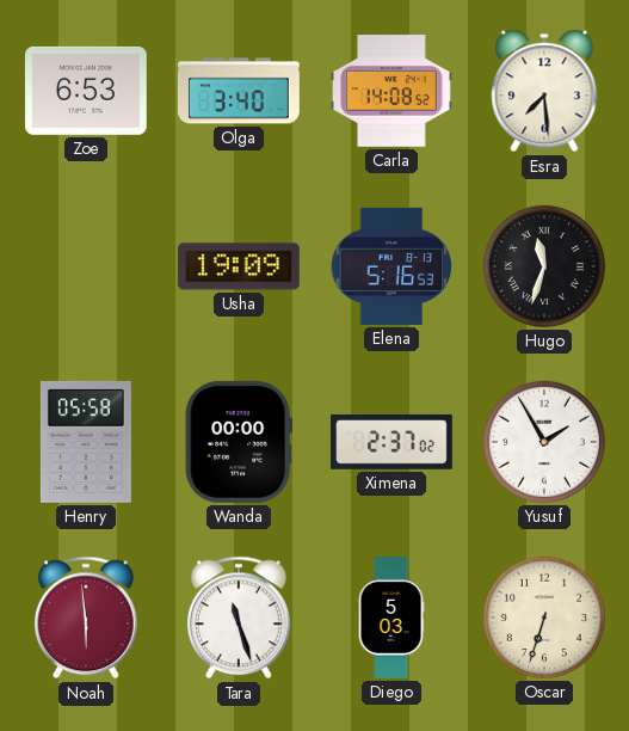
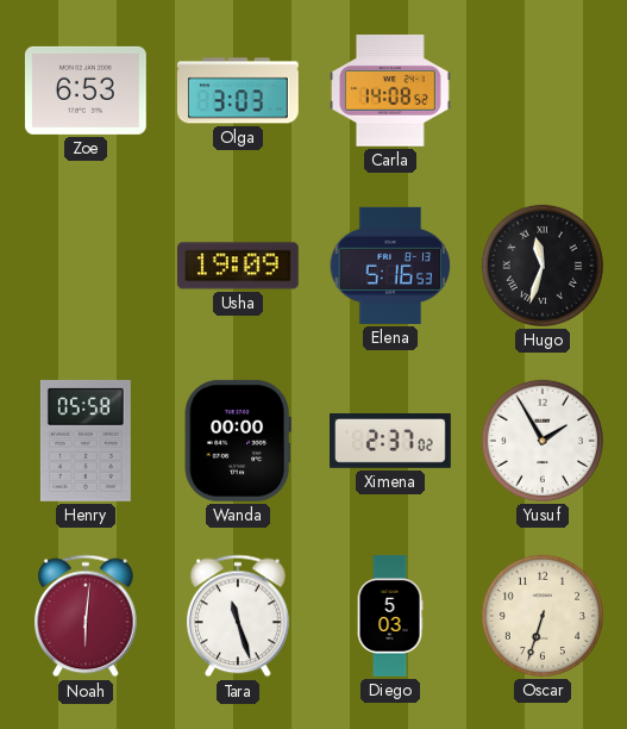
Olga: 3:40 -> 3:03 (238, 91)
Esra: 7:29 -> none (544, 91)
Noah: 5:59 -> 6:01 (87, 616)
